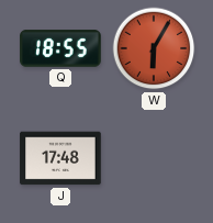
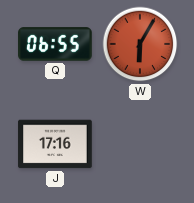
Q: 18:55 -> 06:55 (55, 44)
J: 17:48 -> 17:16 (55, 144)
